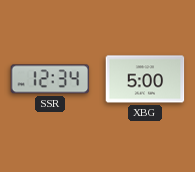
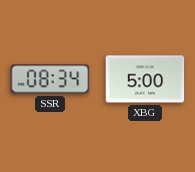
SSR: 12:34 -> 08:34 (50, 79)
